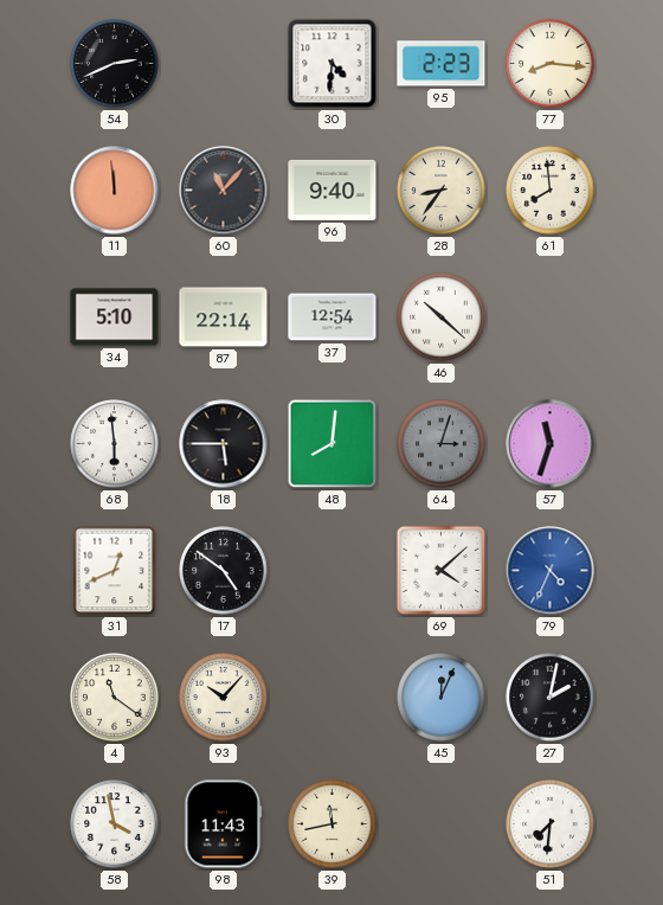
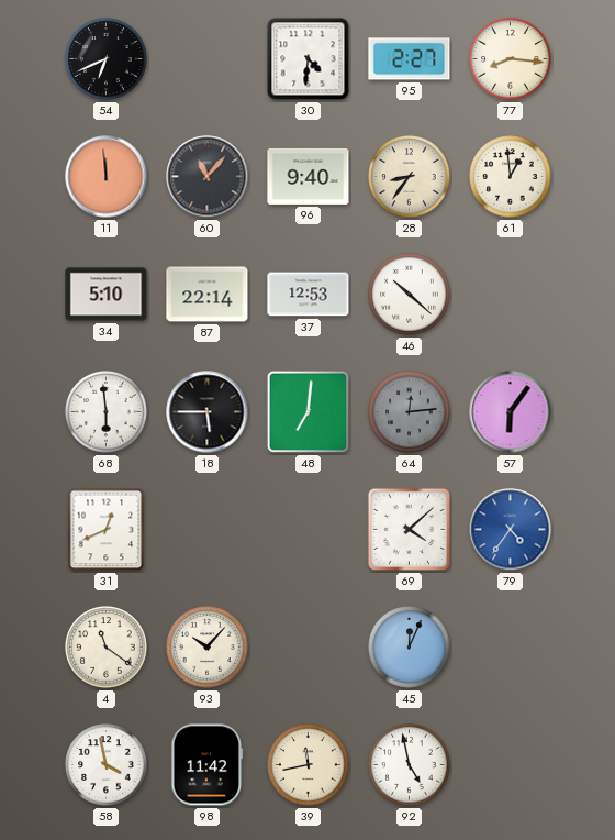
54: 2:41 -> 6:41 (107, 59)
95: 2:23 -> 2:27 (410, 59)
61: 7:59 -> 12:59 (511, 177)
37: 12:54 -> 12:53 (309, 295)
48: 8:01 -> 7:01 (309, 412)
64: 3:03 -> 12:14 (410, 412)
57: 11:33 -> 6:06 (511, 412)
17: 4:51 -> none (224, 571)
79: 4:34 -> 4:36 (511, 530)
27: 2:02 -> none (551, 698)
98: 11:43 -> 11:42 (208, 765)
92: none -> 4:58 (410, 765)
51: 7:31 -> none (551, 824)
